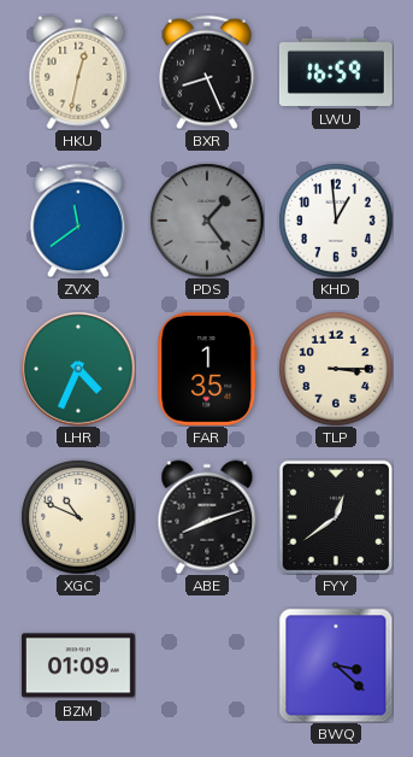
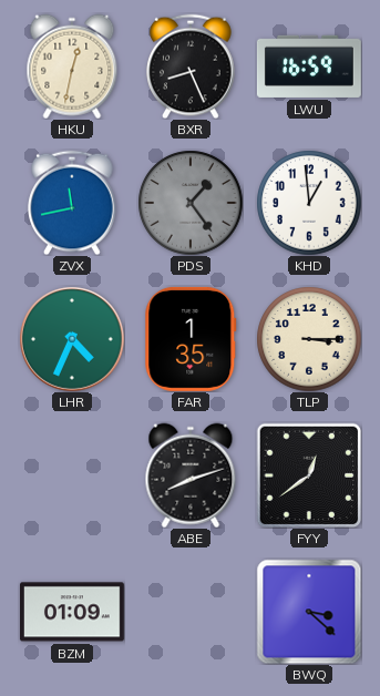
ZVX: 11:39 -> 11:43 (72, 203)
XGC: 10:49 -> none (78, 517)
